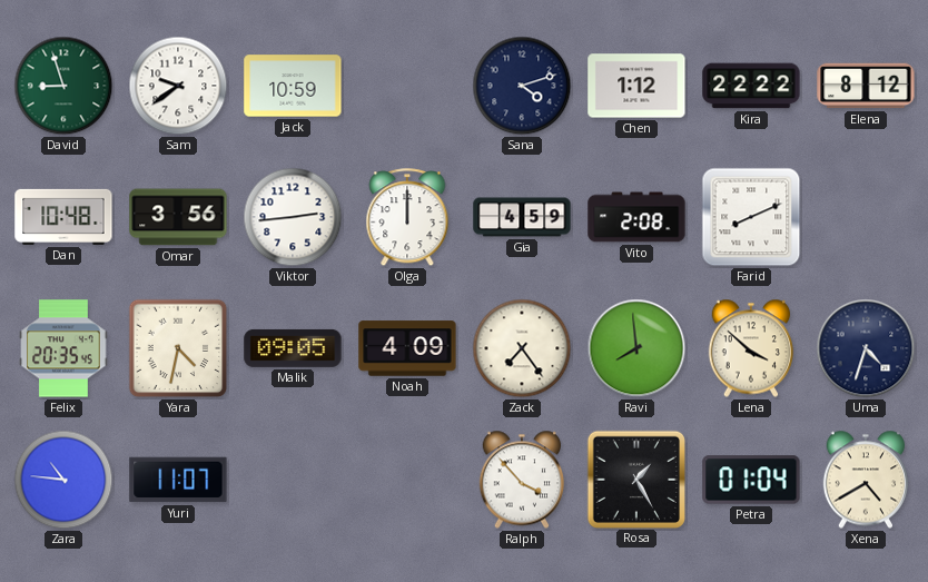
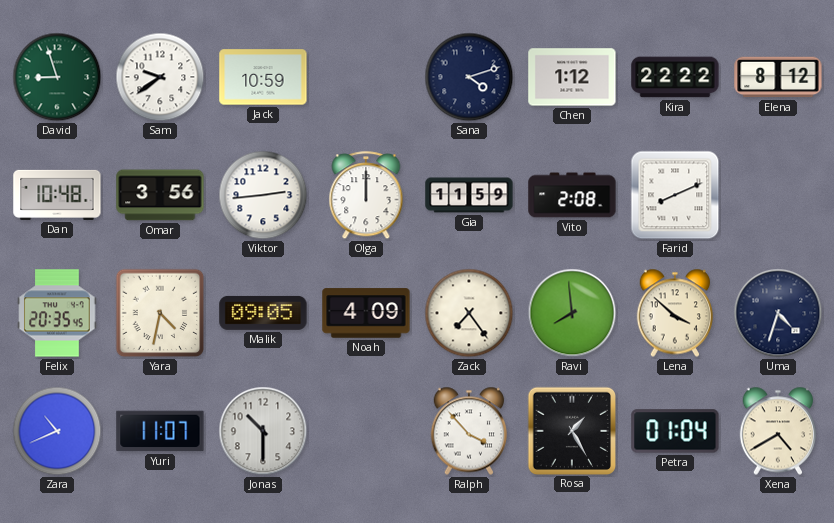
Gia: 4:59 -> 11:59 (469, 195)
Zara: 10:46 -> 10:41 (57, 431)
Jonas: none -> 10:30 (263, 431)
